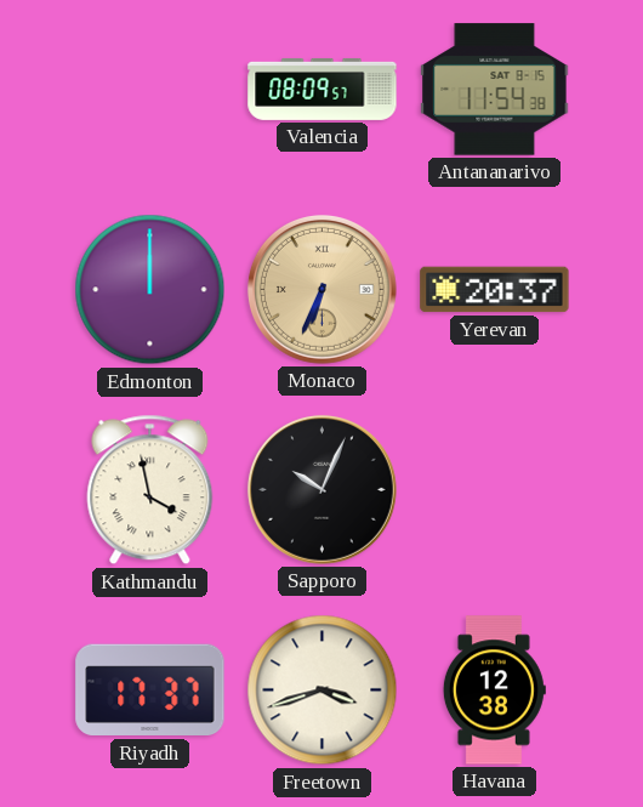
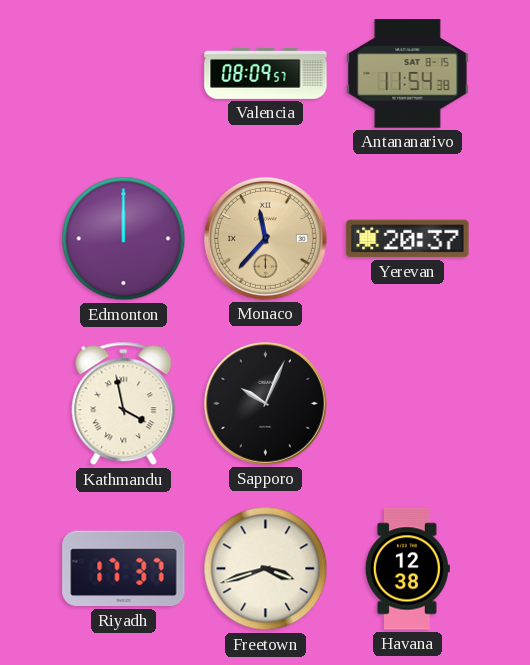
Monaco: 6:34 -> 11:37 (265, 238)
